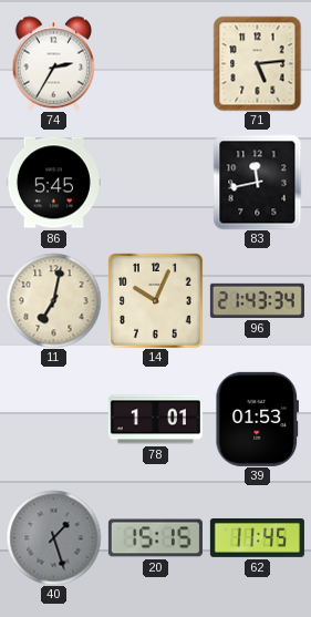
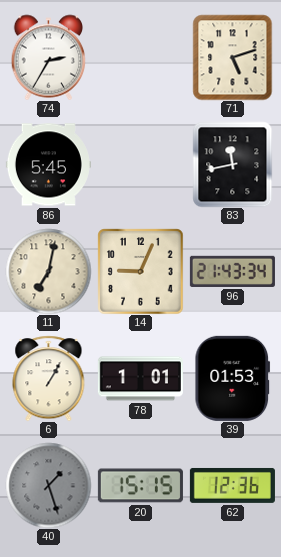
71: 5:14 -> 5:12 (233, 57)
14: 10:04 -> 9:04 (140, 271)
6: none -> 1:05 (49, 378)
62: 11:45 -> 12:36 (232, 485)
